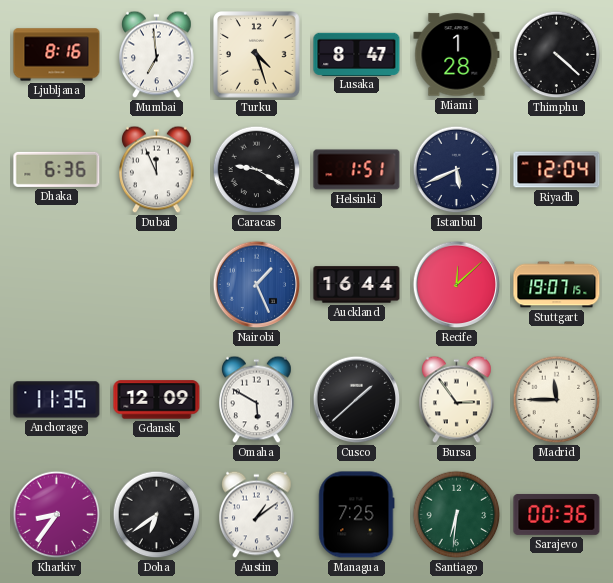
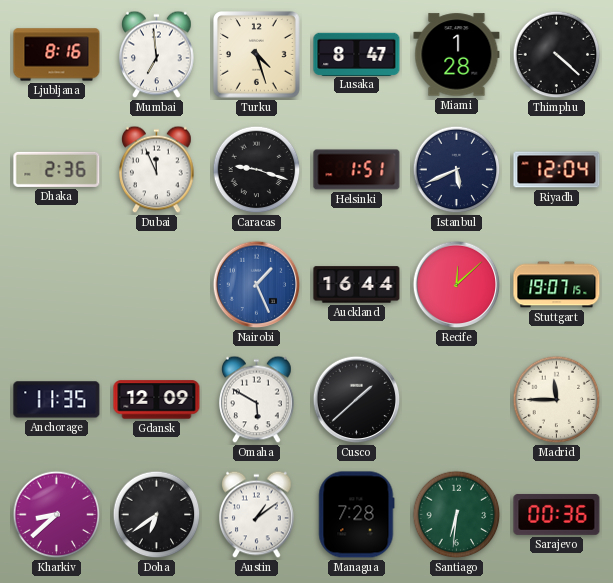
Dhaka: 6:36 -> 2:36 (57, 169)
Caracas: 9:20 -> 9:18 (257, 170)
Bursa: 2:54 -> none (457, 400)
Kharkiv: 8:36 -> 8:38 (57, 515)
Managua: 7:25 -> 7:28 (357, 515)
